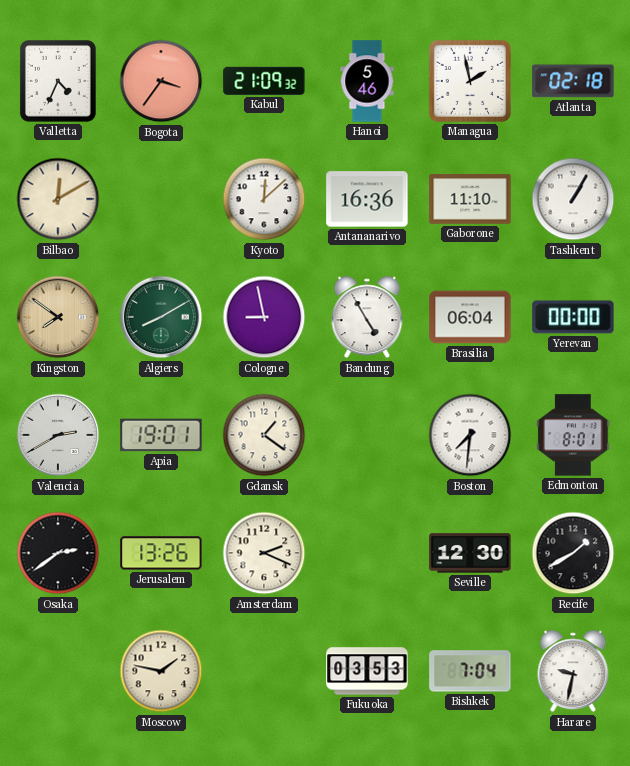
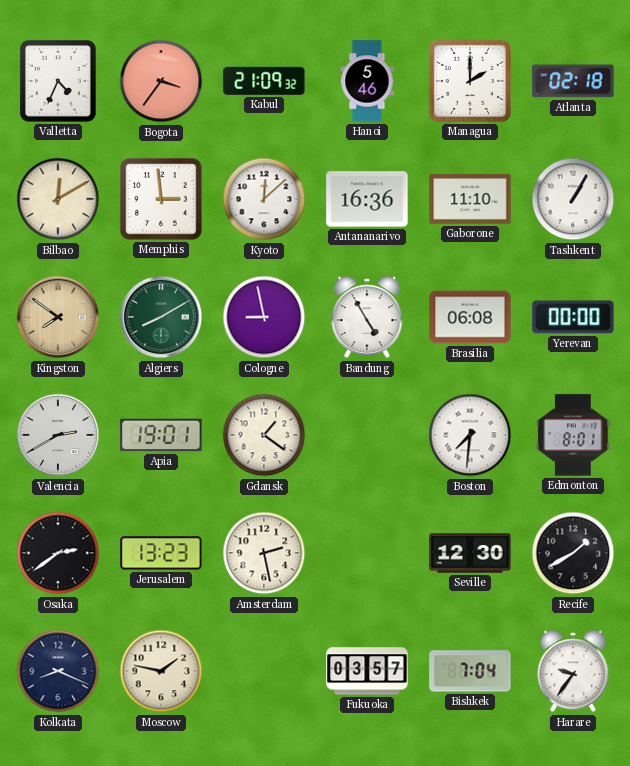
Managua: 1:58 -> 2:00 (470, 81)
Memphis: none -> 2:59 (161, 199)
Brasilia: 06:04 -> 06:08 (470, 317)
Jerusalem: 13:26 -> 13:23 (161, 553)
Amsterdam: 2:19 -> 2:28 (264, 553)
Kolkata: none -> 8:19 (58, 671)
Fukuoka: 03:53 -> 03:57 (367, 671)
Harare: 9:32 -> 9:36 (573, 671)
